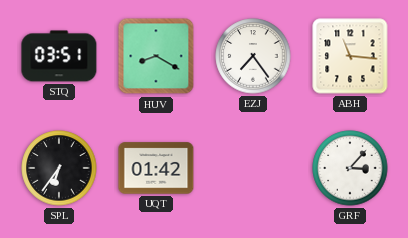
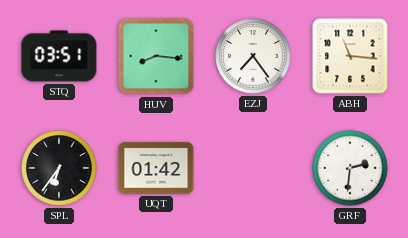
HUV: 8:20 -> 8:16 (156, 56)
GRF: 3:07 -> 2:31 (350, 168)
